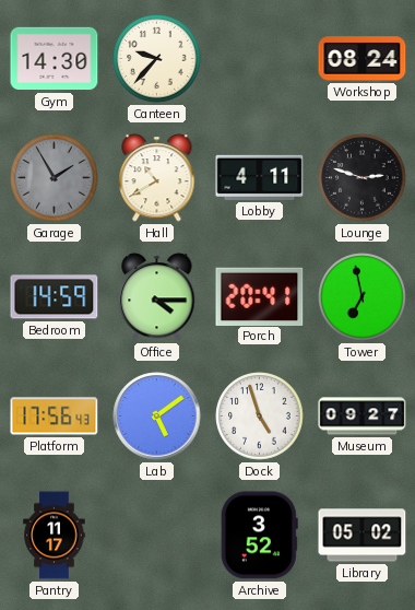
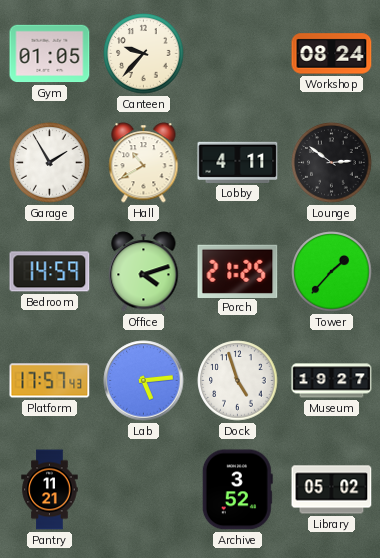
Gym: 14:30 -> 01:05 (50, 54)
Garage dial: grey -> white (50, 163)
Lounge: 2:48 -> 2:51 (332, 163)
Office: 4:15 -> 4:12 (144, 272)
Porch: 20:41 -> 21:25 (238, 271)
Tower: 6:58 -> 1:37 (332, 272)
Platform: 17:56 -> 17:57 (50, 381)
Lab: 5:09 -> 5:14 (144, 381)
Museum: 09:27 -> 19:27 (332, 381)
Pantry: 11:17 -> 11:21 (50, 490)
